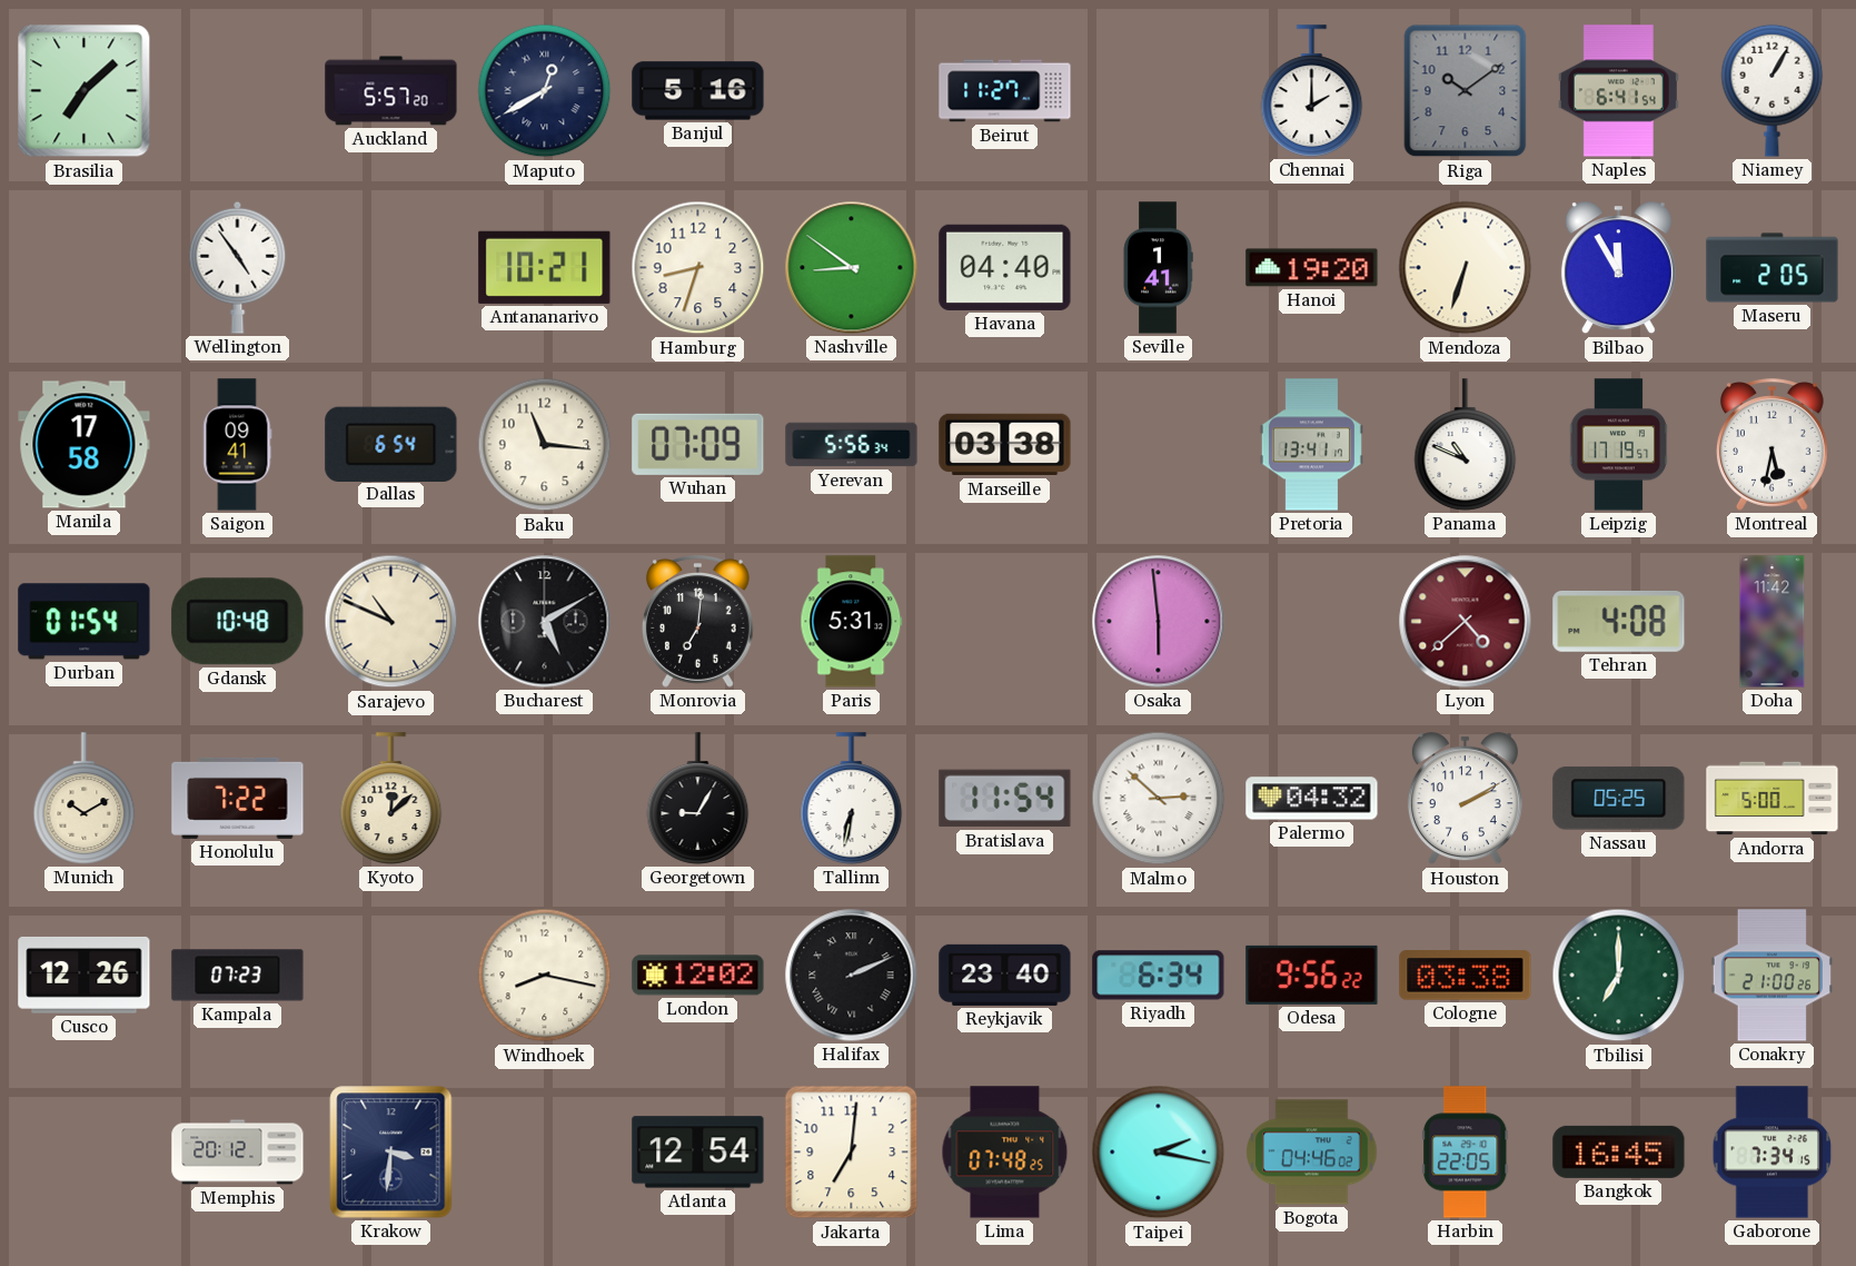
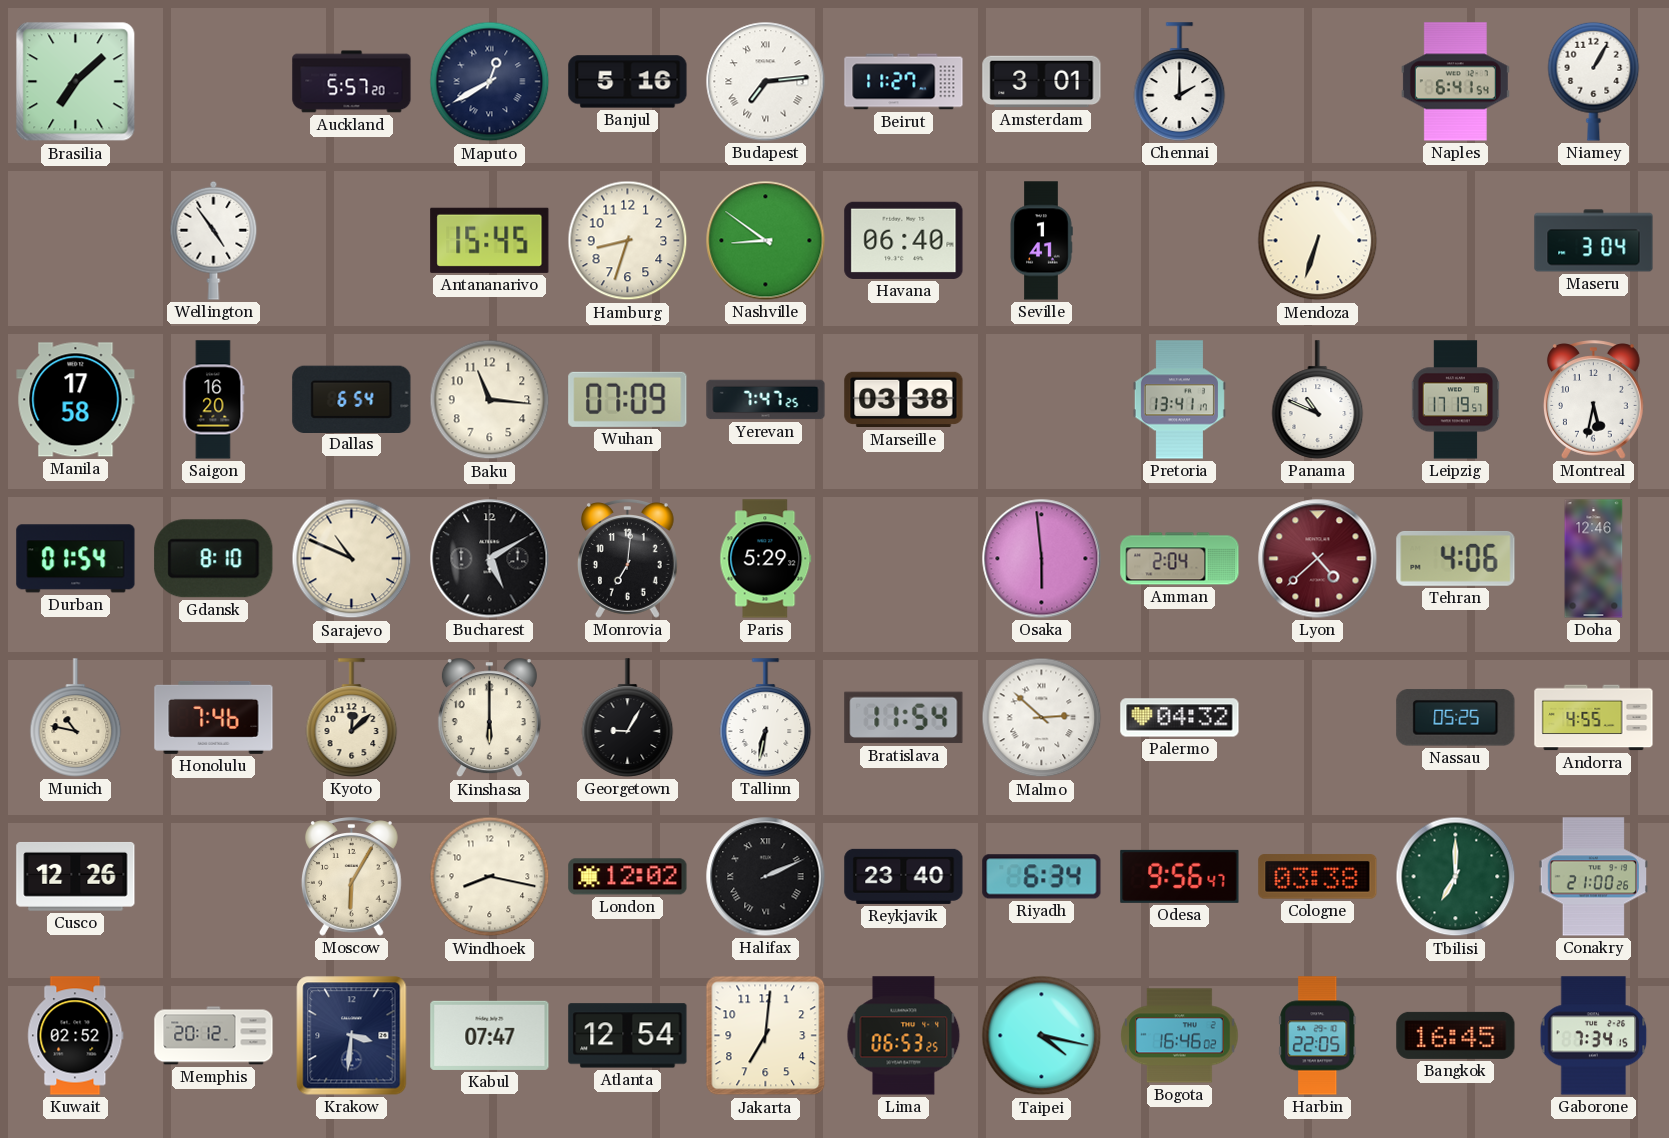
Budapest: none -> 7:14 (766, 82)
Amsterdam: none -> 3:01 (1042, 82)
Riga: 10:09 -> none (1466, 91)
Antananarivo: 10:21 -> 15:45 (490, 240)
Havana: 04:40 -> 06:40 (904, 240)
Hanoi: 19:20 -> none (1312, 268)
Bilbao: 11:55 -> none (1618, 268)
Maseru: 2:05 -> 3:04 (1594, 241)
Saigon: 09:41 -> 16:20 (214, 400)
Yerevan: 5:56 -> 7:47 (766, 400)
Gdansk: 10:48 -> 8:10 (214, 559)
Paris: 5:31 -> 5:29 (766, 559)
Amman: none -> 2:04 (1180, 559)
Tehran: 4:08 -> 4:06 (1456, 558)
Doha: 11:42 -> 12:46 (1594, 559)
Munich: 10:10 -> 10:47 (76, 718)
Honolulu: 7:22 -> 7:46 (214, 717)
Kinshasa: none -> 6:00 (489, 718)
Houston: 2:10 -> none (1465, 799)
Andorra: 5:00 -> 4:55 (1594, 718)
Kampala: 07:23 -> none (238, 976)
Moscow: none -> 6:05 (351, 877)
Odesa: 9:56:22 -> 9:56:47 (1180, 876)
Kuwait: none -> 02:52 (76, 1036)
Kabul: none -> 07:47 (490, 1035)
Lima: 07:48 -> 06:53 (904, 1036)
Taipei: 2:17 -> 4:17 (1042, 1036)
Bogota: 04:46 -> 16:46 (1180, 1036)
